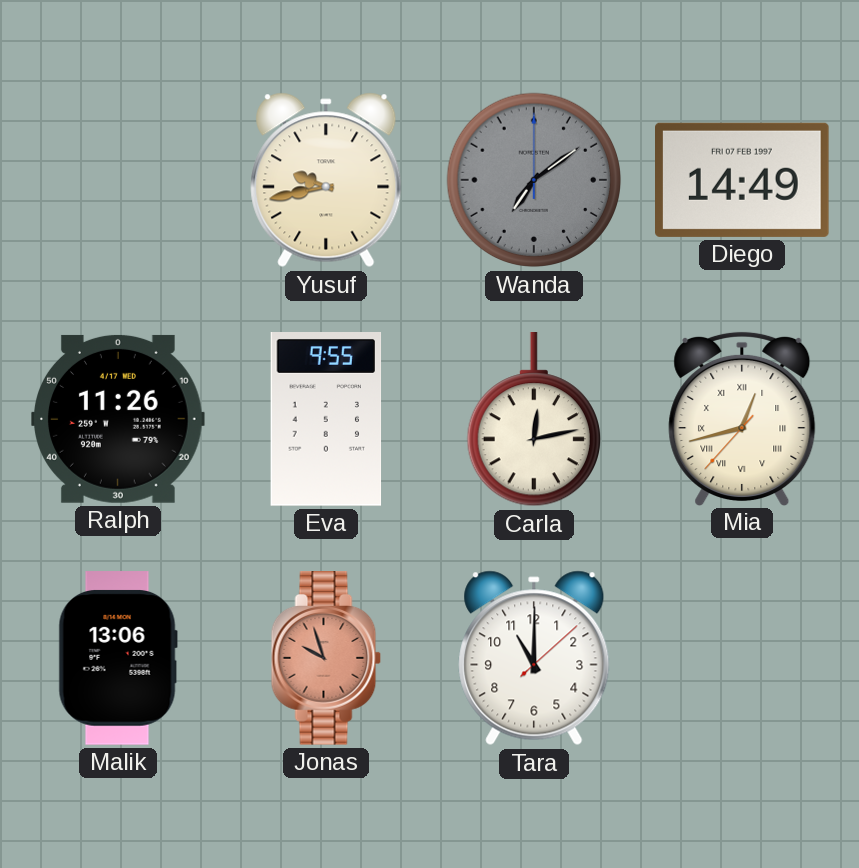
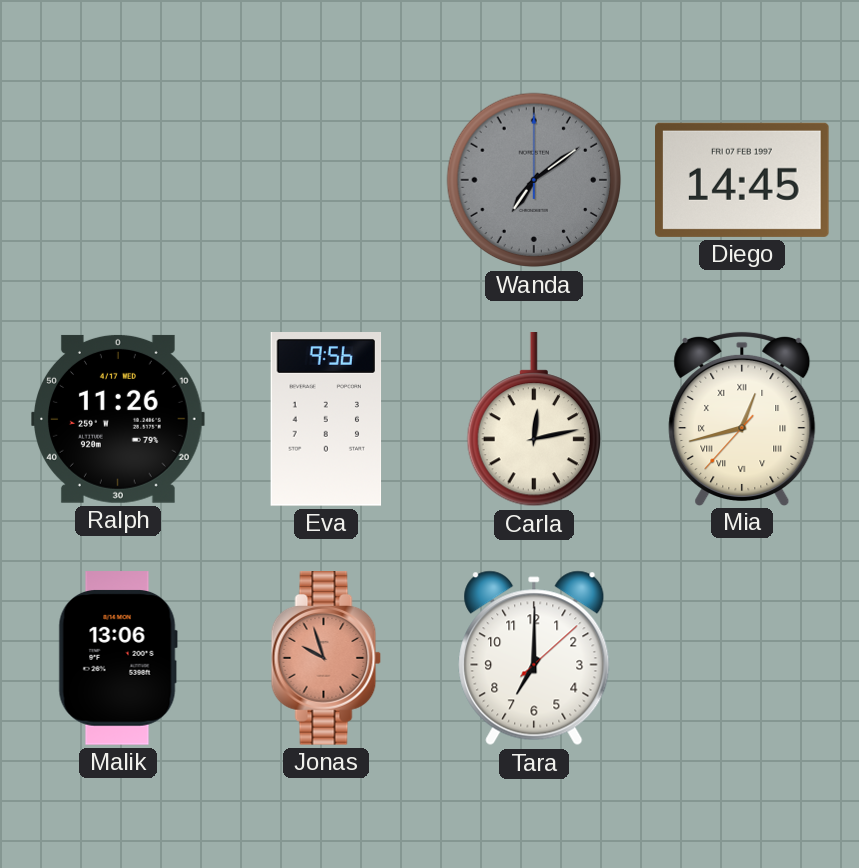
Yusuf: 9:43 -> none (326, 180)
Diego: 14:49 -> 14:45 (743, 180)
Eva: 9:55 -> 9:56 (326, 420)
Tara: 11:00 -> 7:00 (534, 658)
